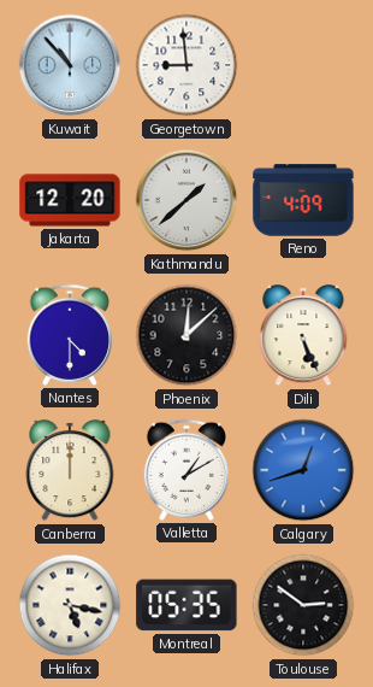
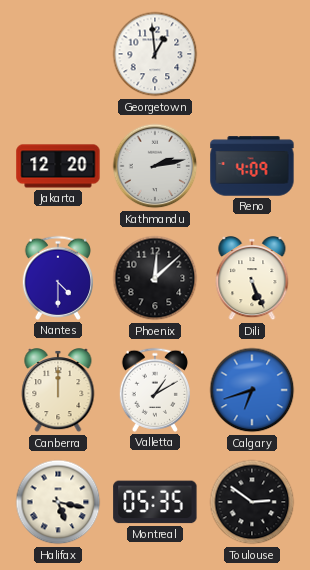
Kuwait: 10:53 -> none (70, 65)
Georgetown: 8:59 -> 12:59 (155, 54)
Kathmandu: 1:38 -> 2:13 (155, 166)
Calgary: 12:42 -> 6:42 (252, 390)
